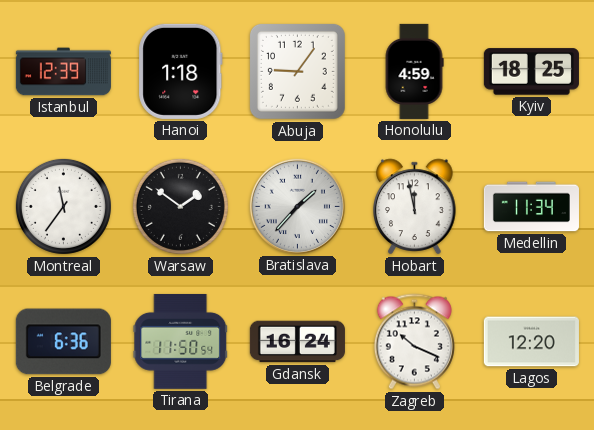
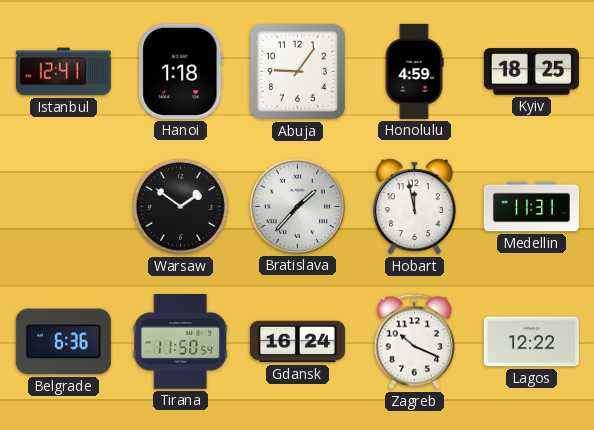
Istanbul: 12:39 -> 12:41 (63, 72)
Montreal: 11:36 -> none (63, 206)
Medellin: 11:34 -> 11:31 (531, 207)
Lagos: 12:20 -> 12:22 (531, 342)
